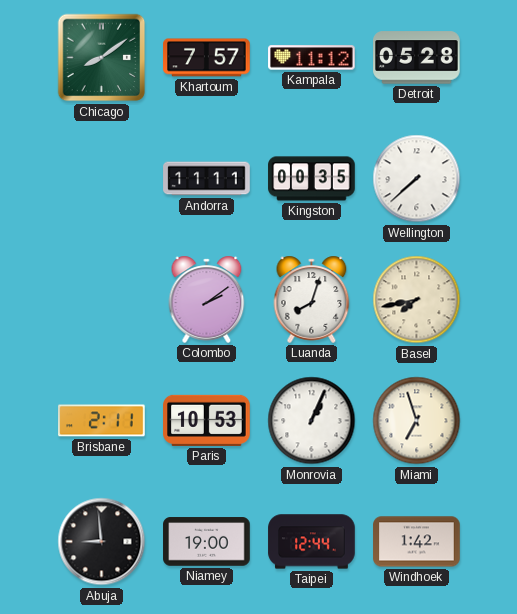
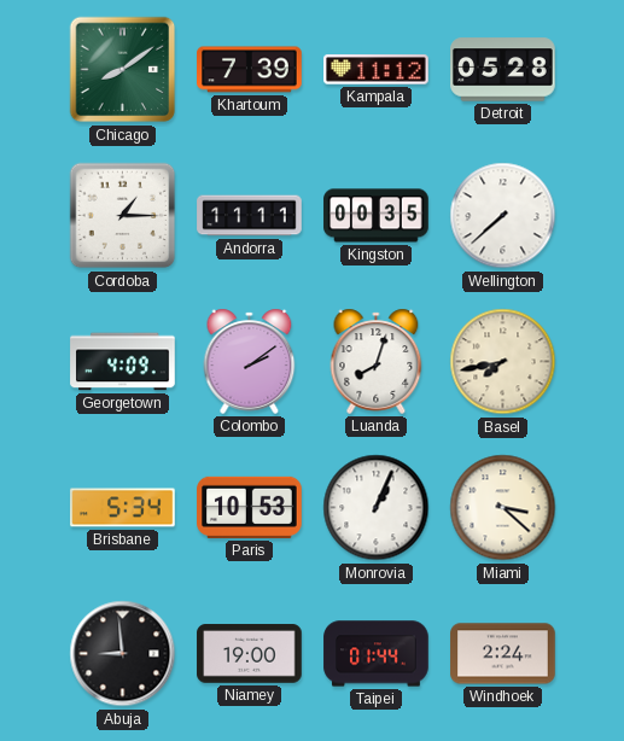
Khartoum: 7:57 -> 7:39 (250, 70)
Cordoba: none -> 1:15 (123, 216)
Georgetown: none -> 4:09 (123, 362)
Brisbane: 2:11 -> 5:34 (123, 508)
Miami: 6:57 -> 3:22 (503, 508)
Taipei: 12:44 -> 01:44 (377, 654)
Windhoek: 1:42 -> 2:24 (503, 654)
